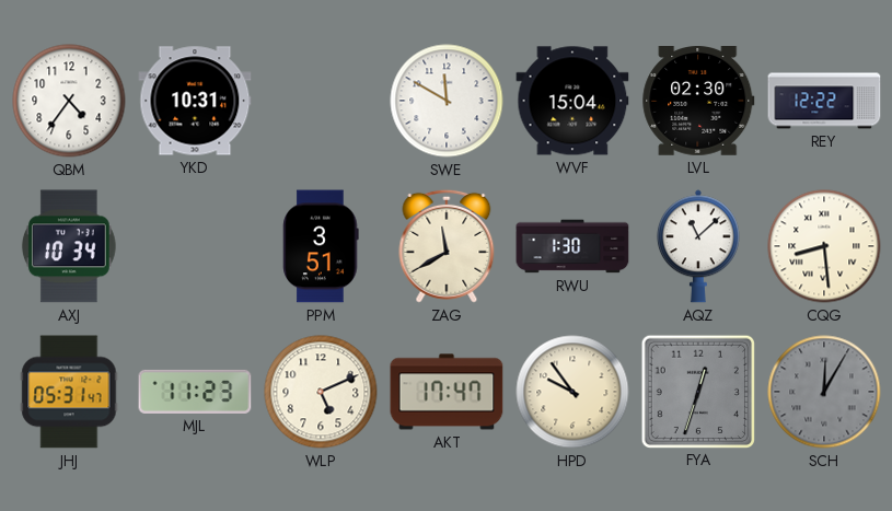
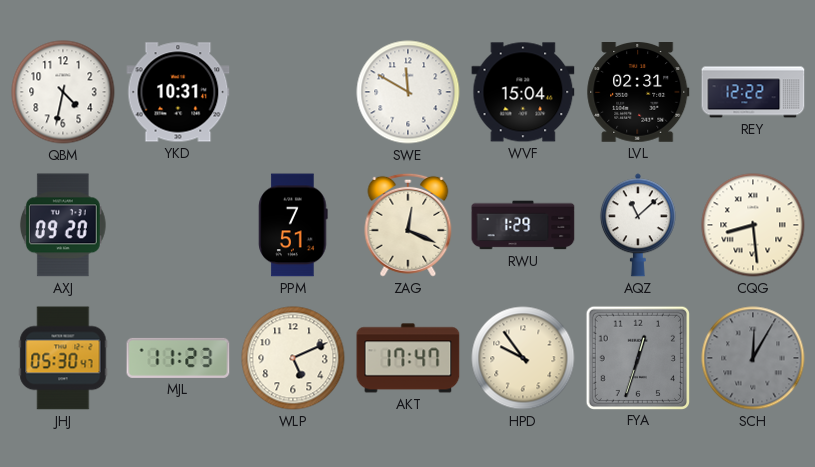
QBM: 4:36 -> 4:32 (63, 92)
LVL: 02:30 -> 02:31 (638, 93)
AXJ: 10:34 -> 09:20 (63, 225)
PPM: 3:51 -> 7:51 (293, 225)
ZAG: 11:40 -> 12:19 (408, 225)
RWU: 1:30 -> 1:29 (523, 225)
JHJ: 05:31 -> 05:30 (63, 358)
